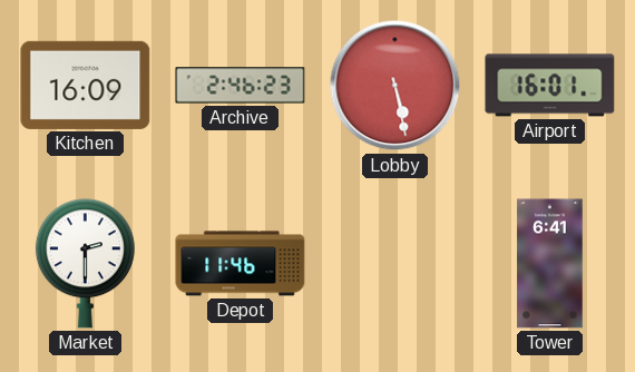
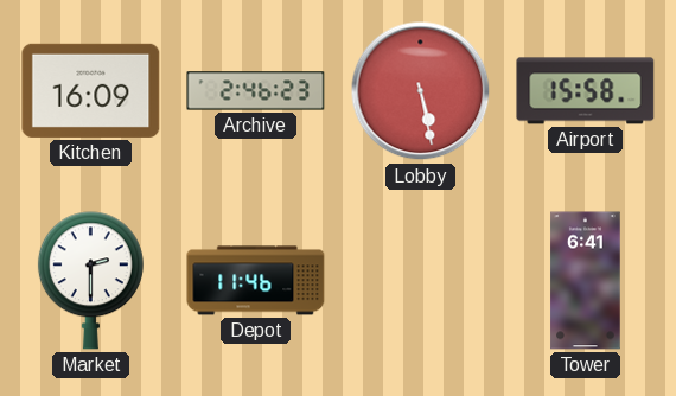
Airport: 16:01 -> 15:58 (586, 91)
